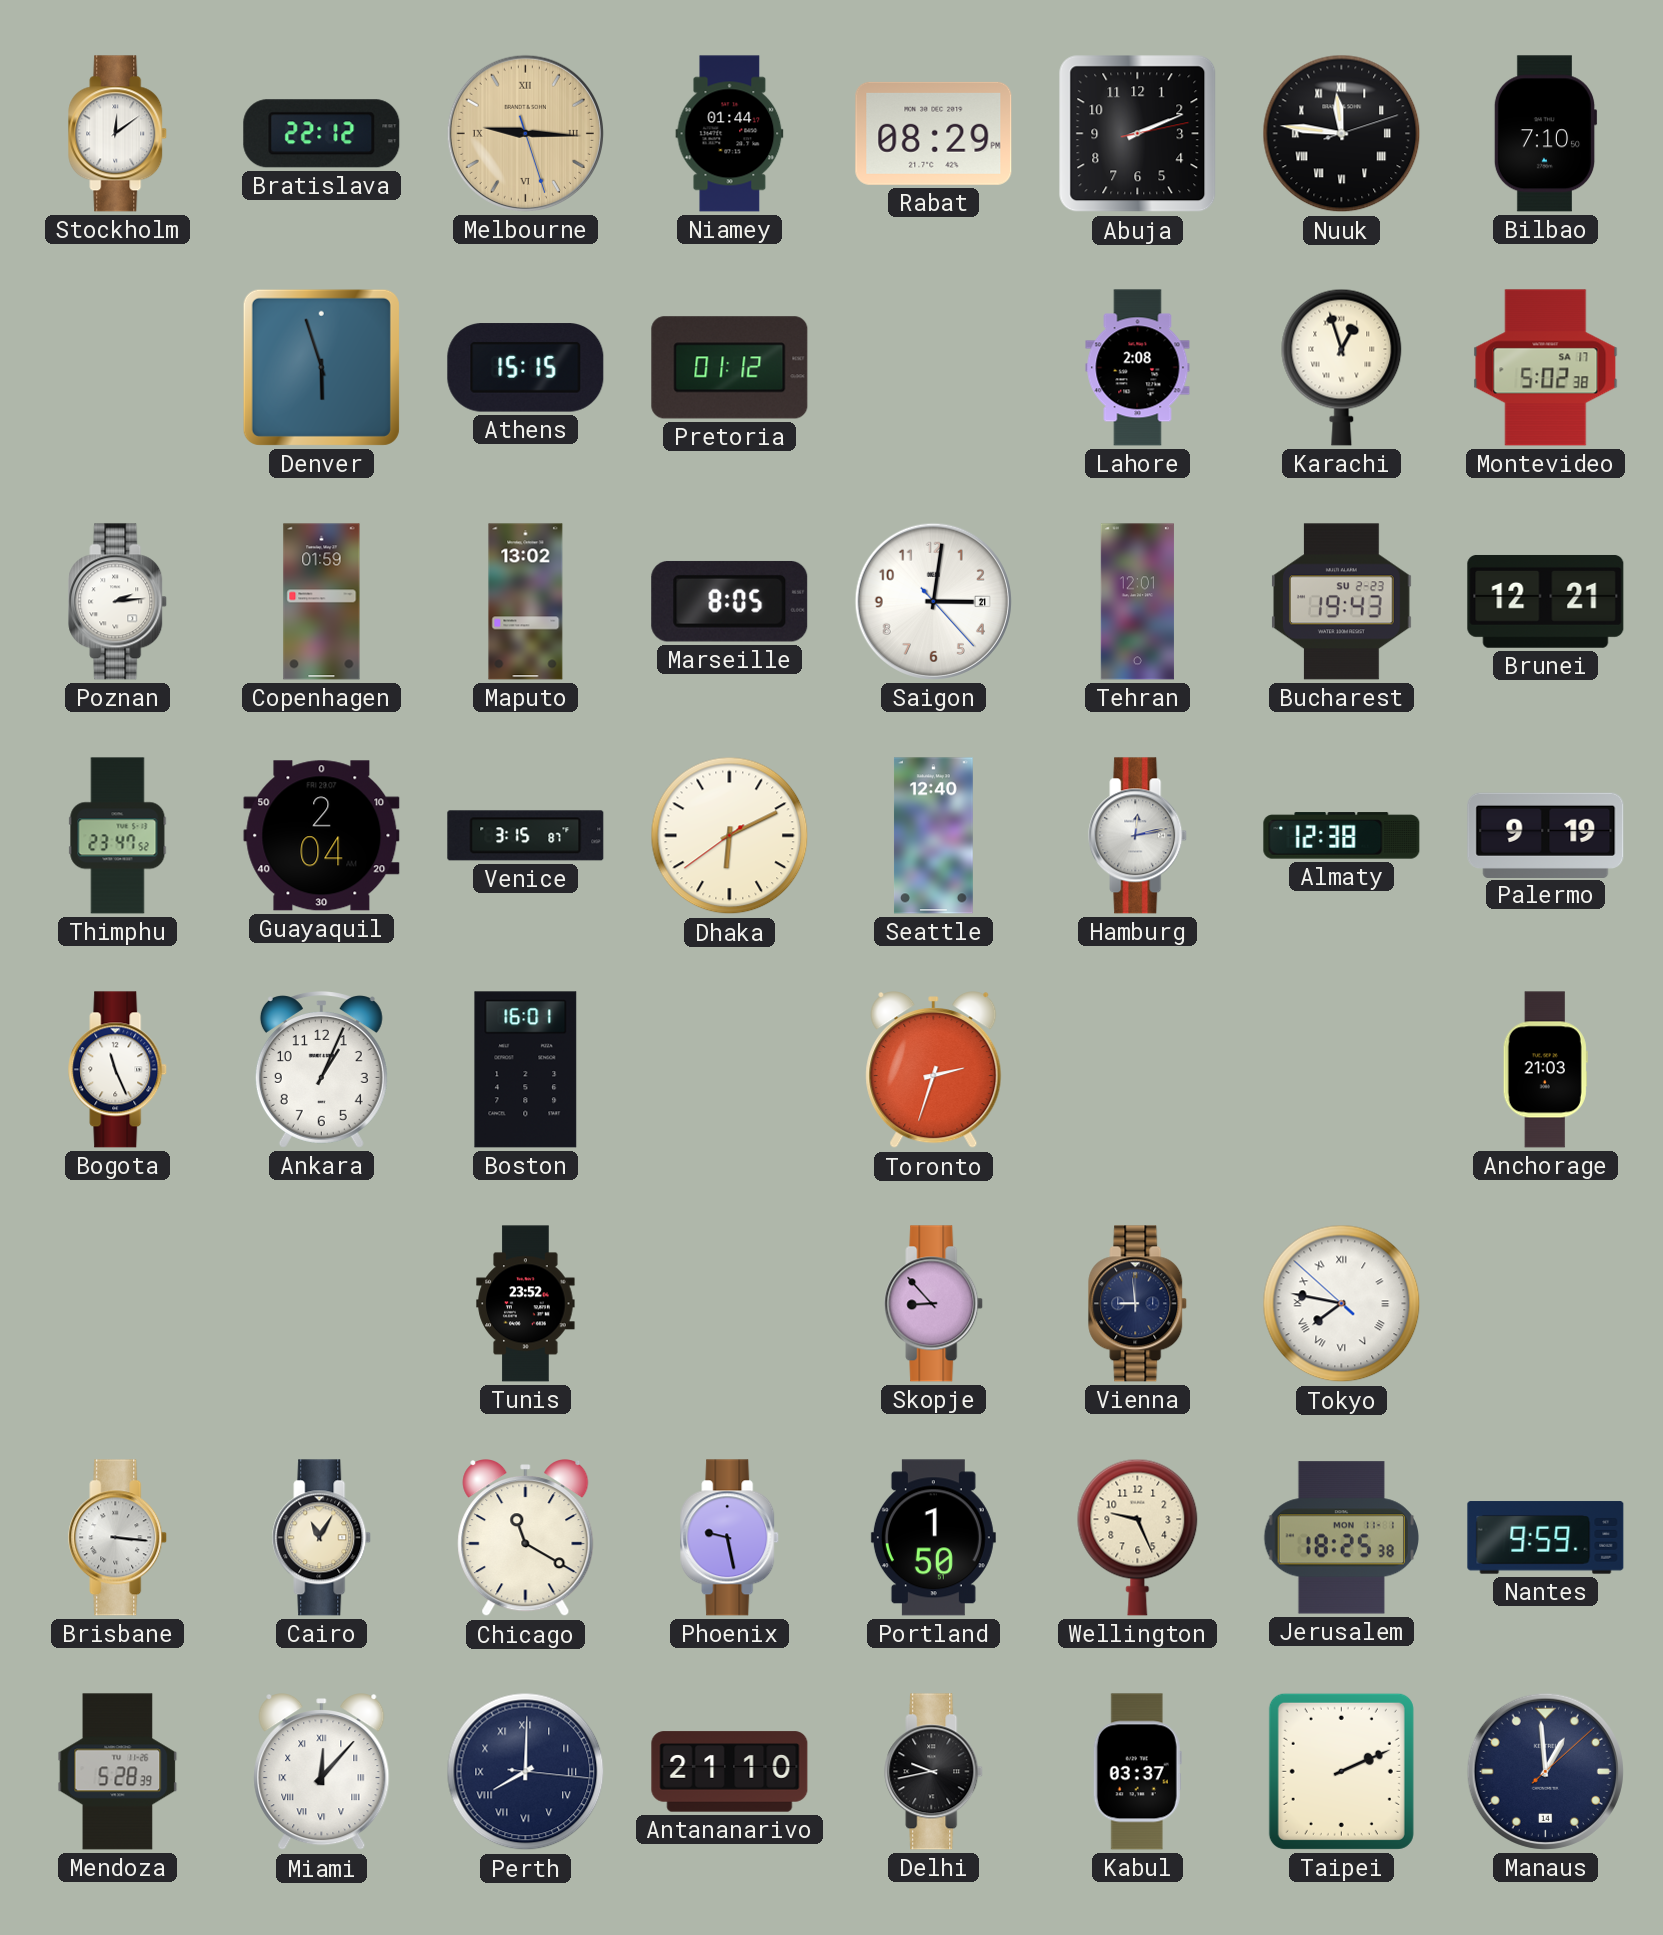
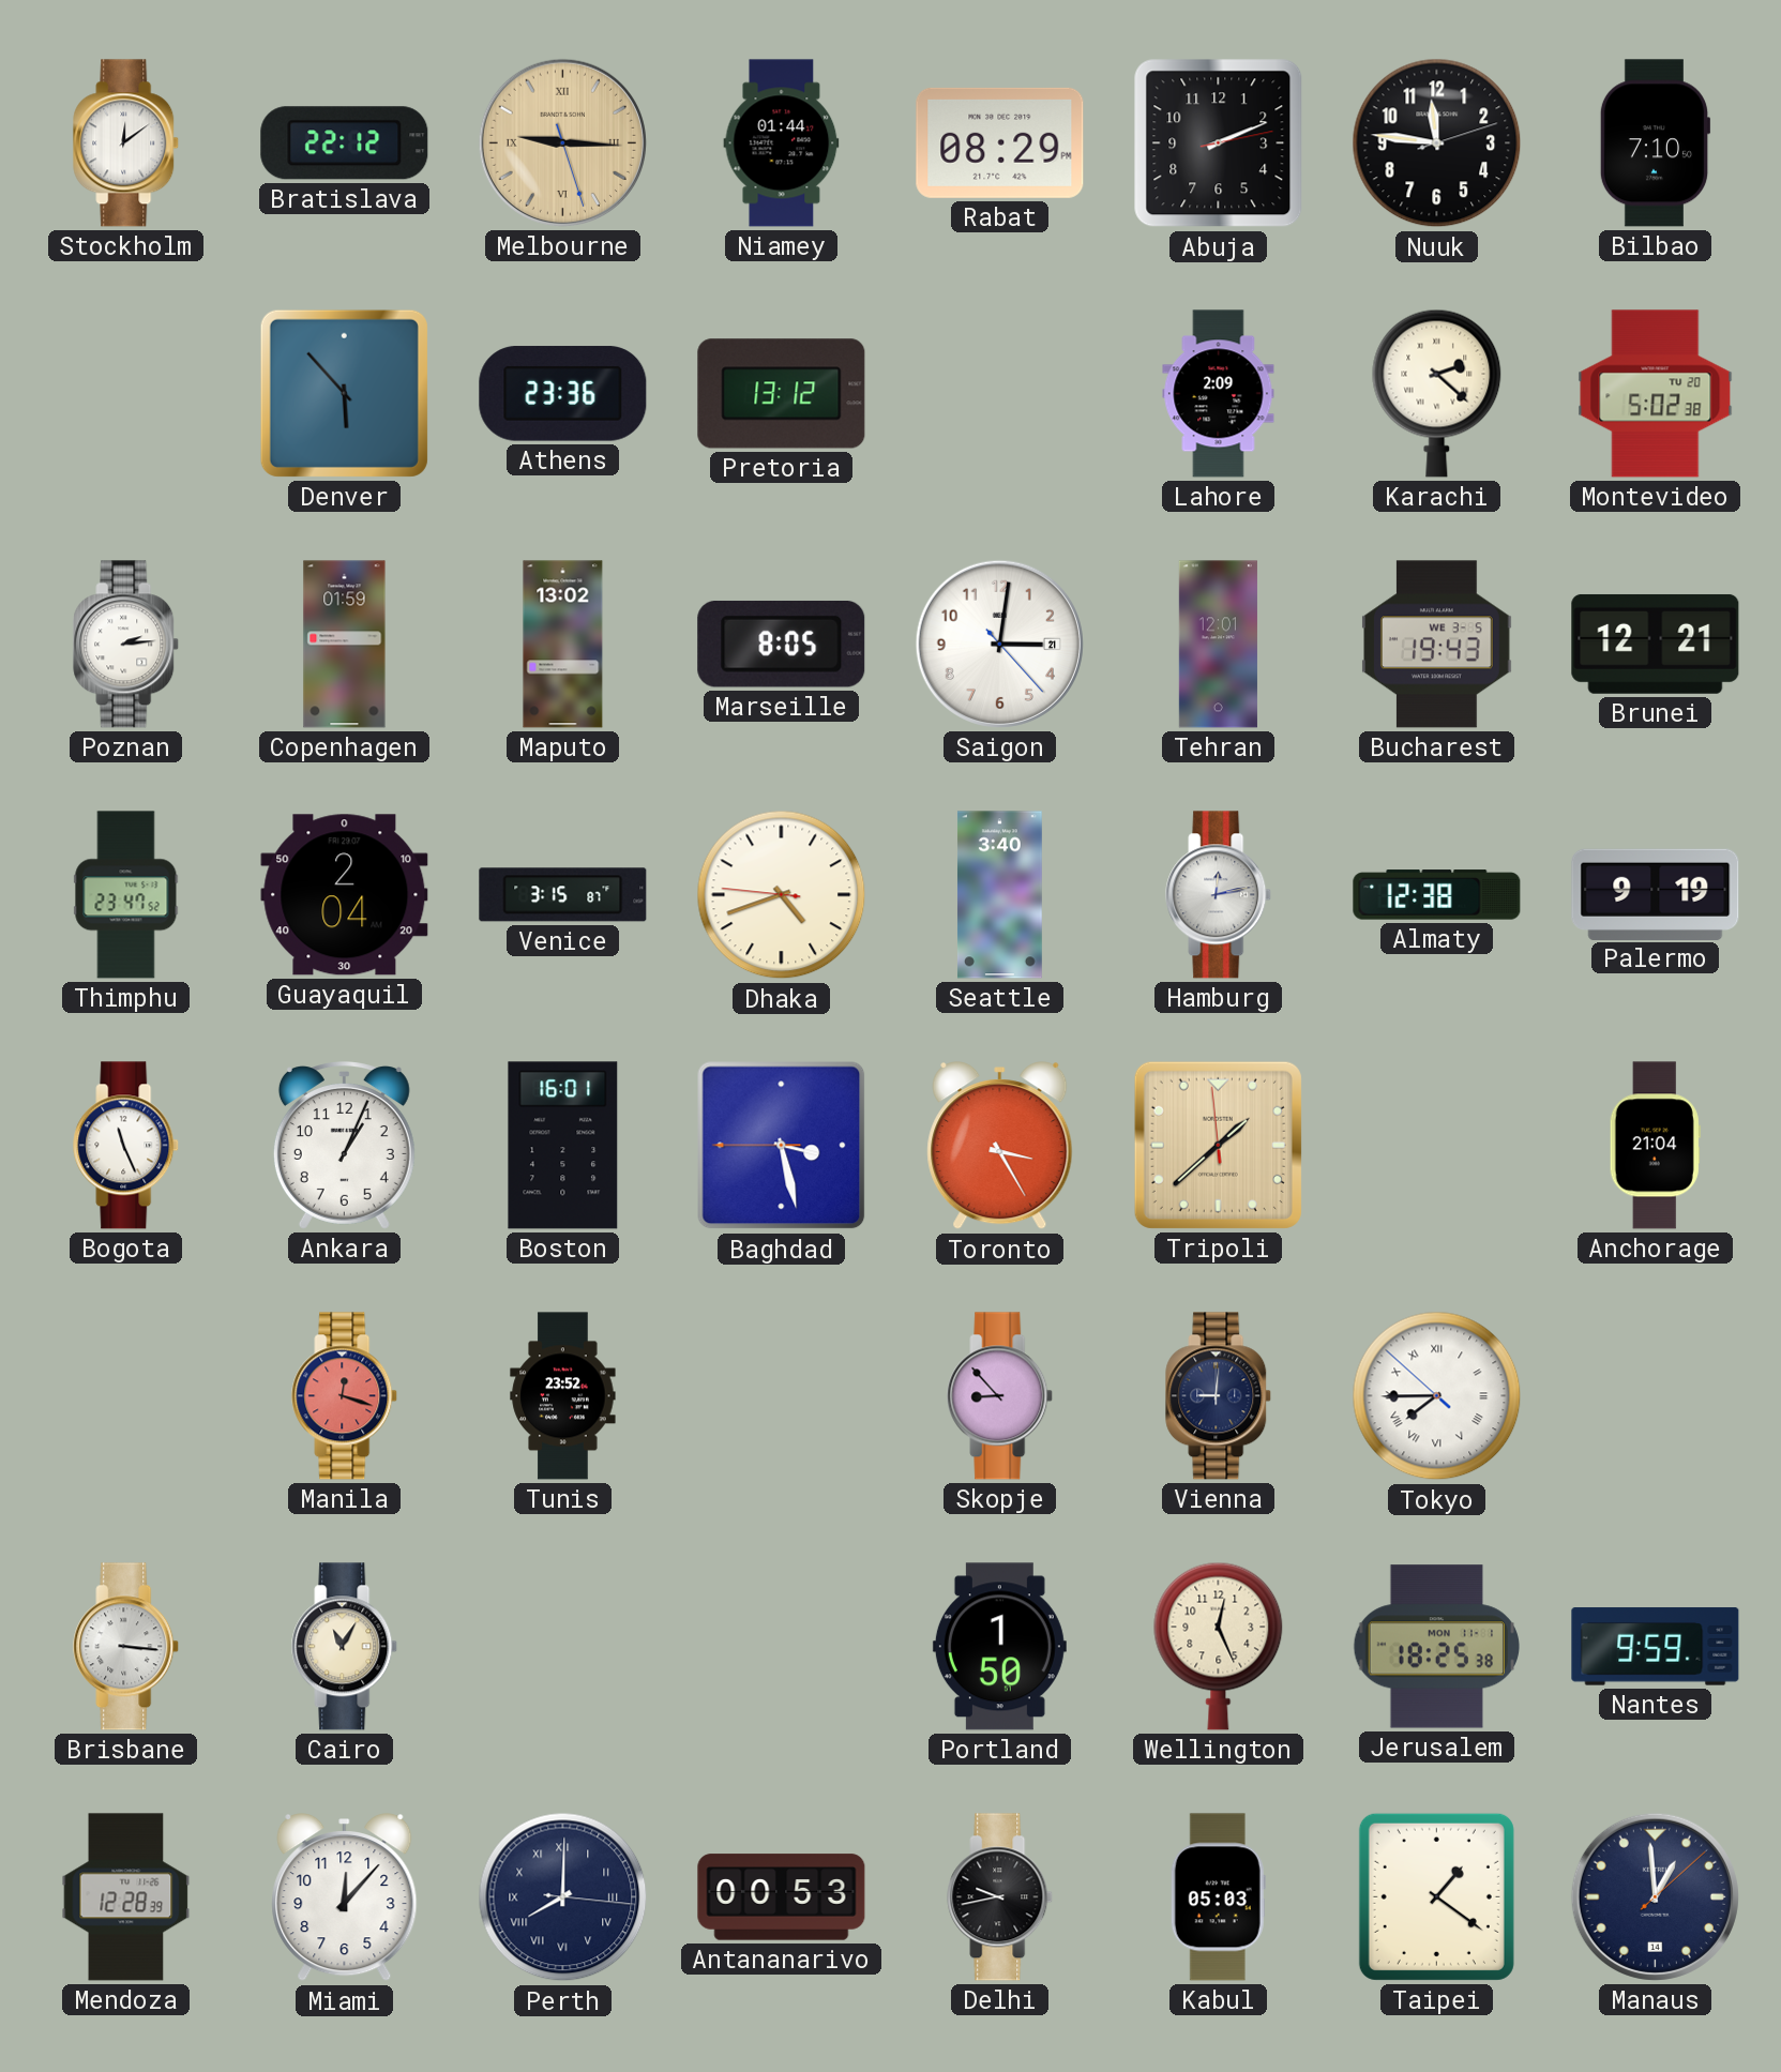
Nuuk numerals: Roman -> Arabic (1437, 143)
Denver: 5:57 -> 5:53 (344, 393)
Athens: 15:15 -> 23:36 (563, 394)
Pretoria: 01:12 -> 13:12 (782, 394)
Lahore: 2:08 -> 2:09 (1219, 394)
Karachi: 12:57 -> 2:22 (1437, 393)
Montevideo date: SA 17 -> TU 20 (1656, 394)
Bucharest date: SU 2-23 -> WE 3-5 (1437, 645)
Dhaka: 6:10 -> 4:41 (782, 895)
Seattle: 12:40 -> 3:40 (999, 895)
Baghdad: none -> 3:27 (782, 1146)
Toronto: 2:33 -> 3:25 (1000, 1147)
Tripoli: none -> 1:37 (1218, 1145)
Anchorage: 21:03 -> 21:04 (1655, 1146)
Manila: none -> 12:18 (345, 1396)
Vienna: 8:59 -> 9:01 (1219, 1396)
Tokyo: 7:46 -> 7:44 (1437, 1396)
Chicago: 11:20 -> none (526, 1539)
Phoenix: 9:28 -> none (730, 1538)
Wellington: 9:26 -> 12:26 (1219, 1646)
Mendoza: 5:28 -> 12:28 (126, 1897)
Miami numerals: Roman -> Arabic (345, 1899)
Antananarivo: 21:10 -> 00:53 (782, 1897)
Kabul: 03:37 -> 05:03 (1218, 1897)
Taipei: 2:11 -> 1:21 (1436, 1896)
